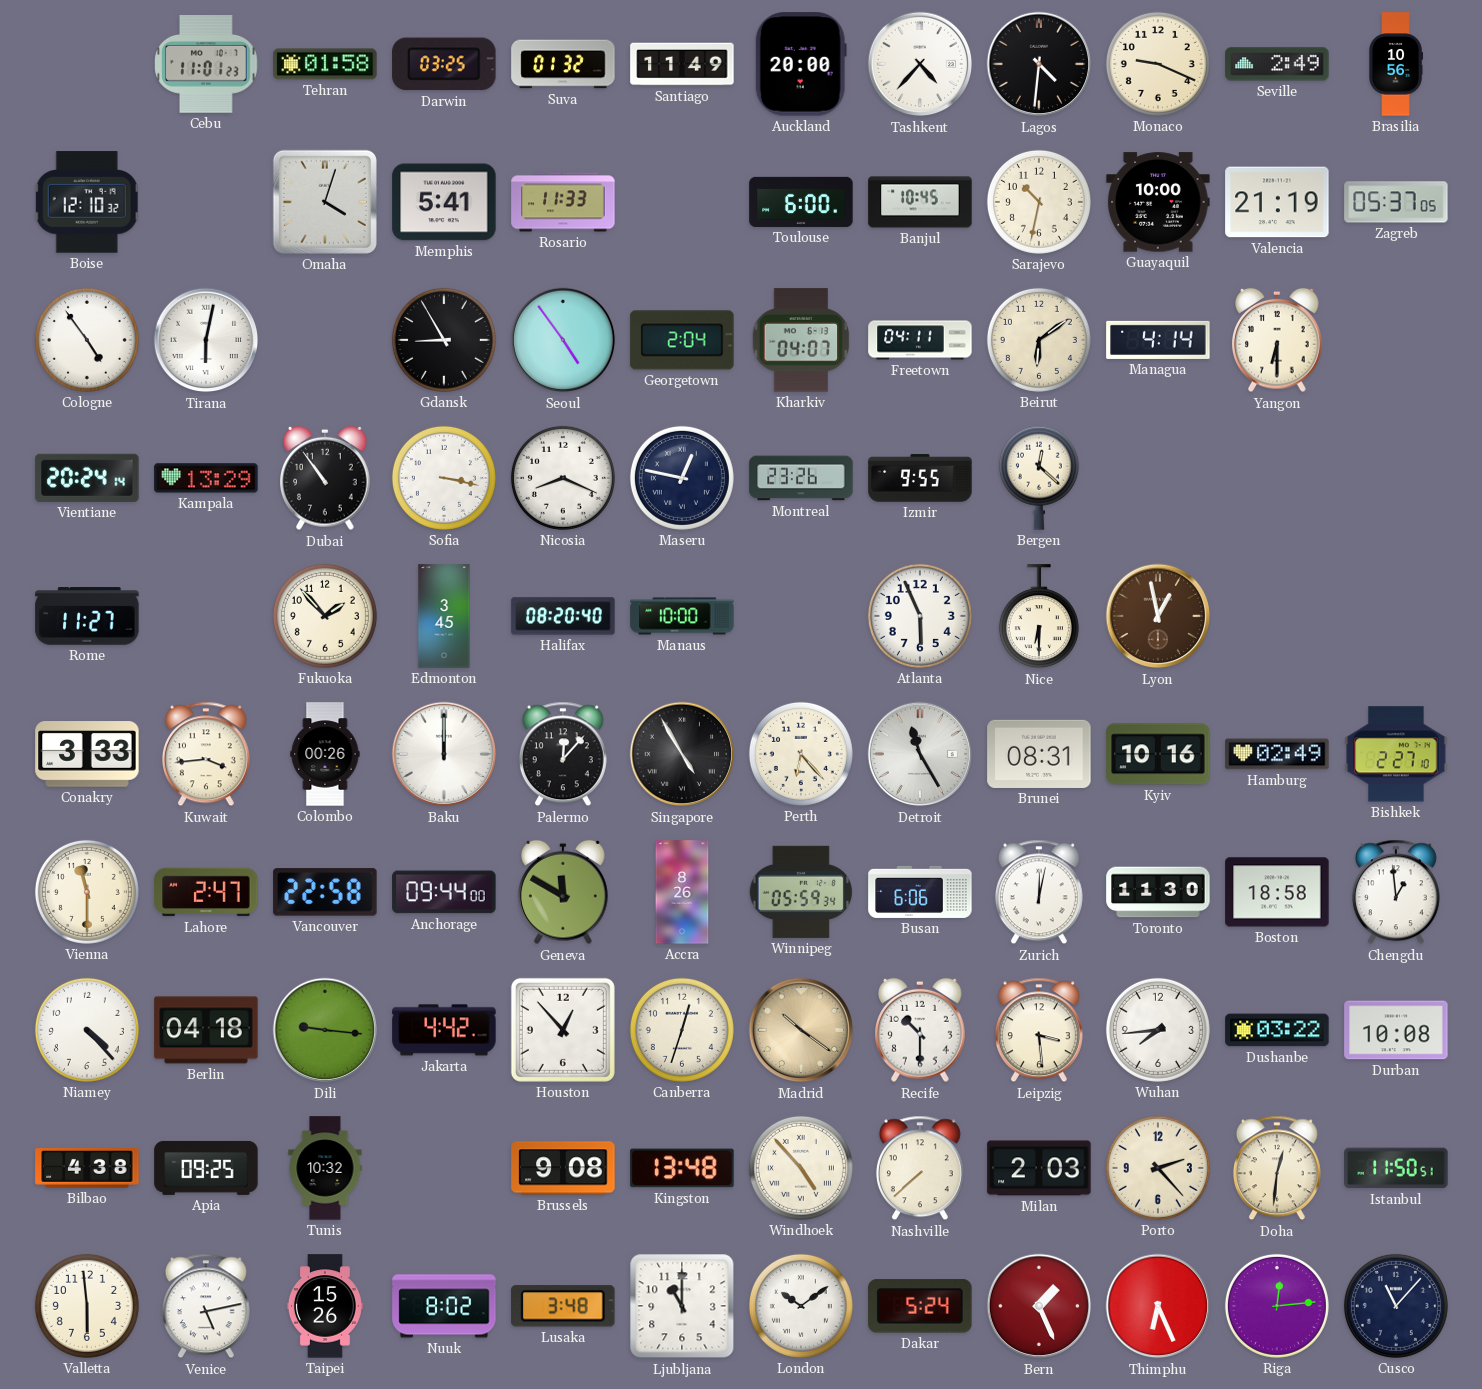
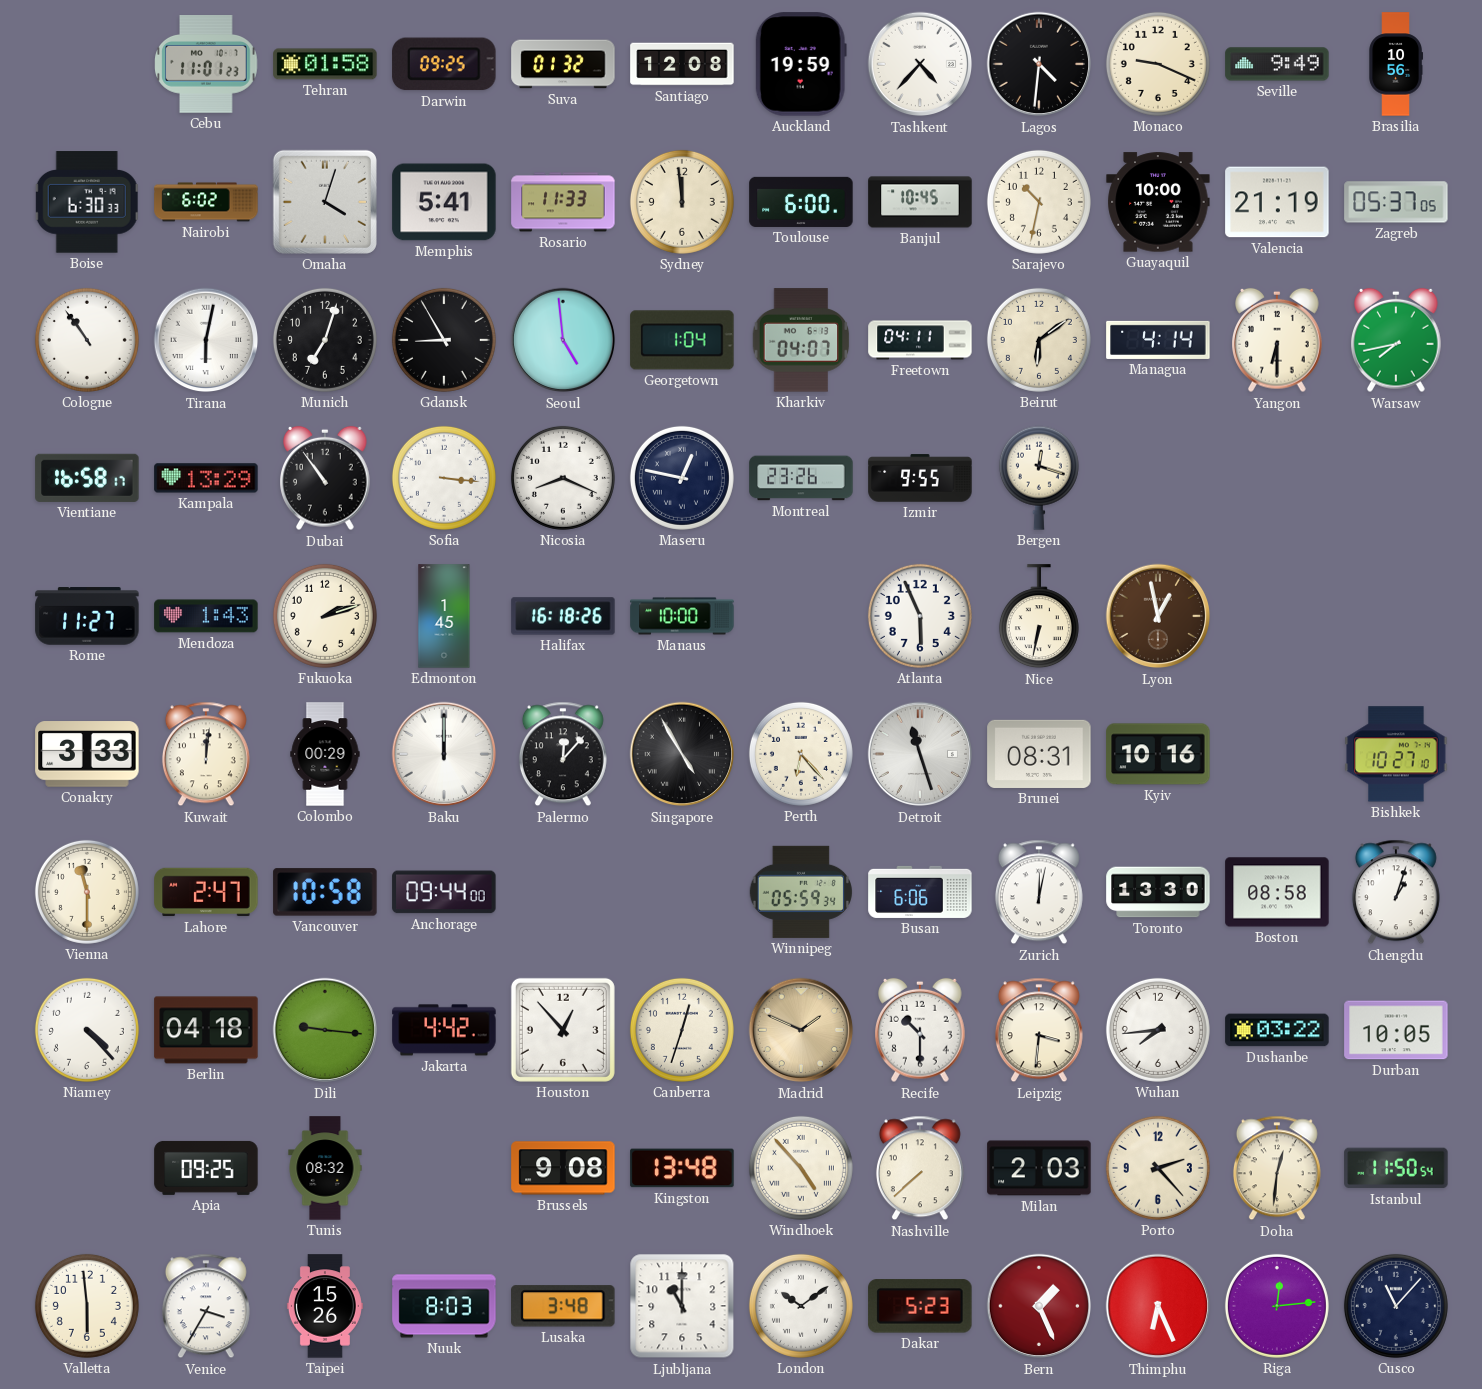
Darwin: 03:25 -> 09:25 (444, 64)
Santiago: 11:49 -> 12:08 (682, 64)
Auckland: 20:00 -> 19:59 (801, 64)
Seville: 2:49 -> 9:49 (1277, 64)
Boise: 12:10 -> 6:30 (87, 202)
Nairobi: none -> 6:02 (206, 202)
Sydney: none -> 11:59 (682, 202)
Cologne: 4:54 -> 10:54 (87, 340)
Munich: none -> 7:03 (325, 340)
Seoul: 4:54 -> 4:59 (563, 340)
Georgetown: 2:04 -> 1:04 (682, 340)
Warsaw: none -> 7:43 (1396, 340)
Vientiane: 20:24 -> 16:58 (87, 478)
Sofia: 3:17 -> 3:16 (444, 478)
Bergen: 12:22 -> 12:18 (1039, 478)
Mendoza: none -> 1:43 (206, 616)
Fukuoka: 1:53 -> 2:12 (325, 616)
Edmonton: 3:45 -> 1:45 (444, 616)
Halifax: 08:20 -> 16:18 (563, 616)
Nice: 6:30 -> 6:32 (1039, 617)
Kuwait: 3:44 -> 12:01 (206, 754)
Colombo: 00:26 -> 00:29 (325, 754)
Detroit: 11:25 -> 11:27 (920, 754)
Hamburg: 02:49 -> none (1277, 754)
Bishkek: 2:27 -> 10:27 (1396, 754)
Vancouver: 22:58 -> 10:58 (325, 892)
Geneva: 11:50 -> none (563, 892)
Accra: 8:26 -> none (682, 892)
Toronto: 11:30 -> 13:30 (1158, 892)
Boston: 18:58 -> 08:58 (1277, 892)
Chengdu: 12:59 -> 1:03 (1396, 892)
Madrid: 10:21 -> 1:49 (801, 1030)
Leipzig: 3:29 -> 3:31 (1039, 1030)
Durban: 10:08 -> 10:05 (1396, 1030)
Bilbao: 4:38 -> none (87, 1169)
Tunis: 10:32 -> 08:32 (325, 1168)
Istanbul: 11:50:51 -> 11:50:54 (1396, 1168)
Venice: 5:13 -> 3:35 (206, 1306)
Nuuk: 8:02 -> 8:03 (444, 1306)
Dakar: 5:24 -> 5:23 (920, 1306)
